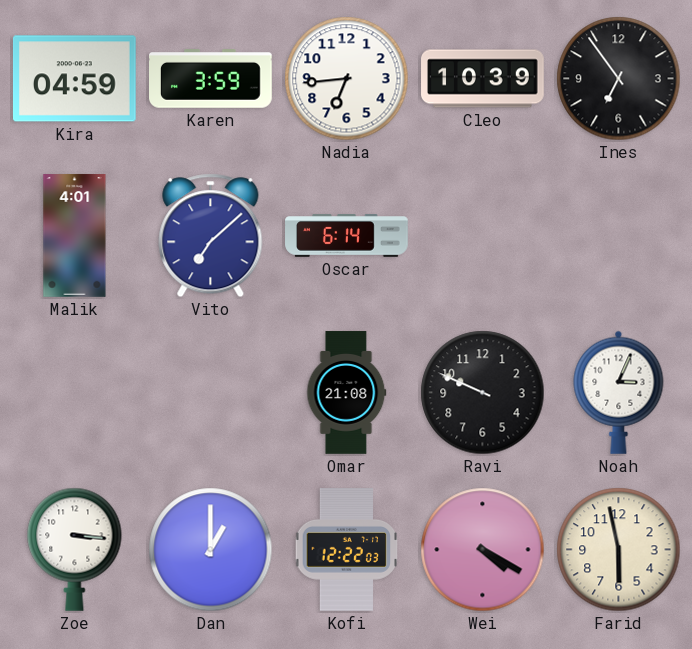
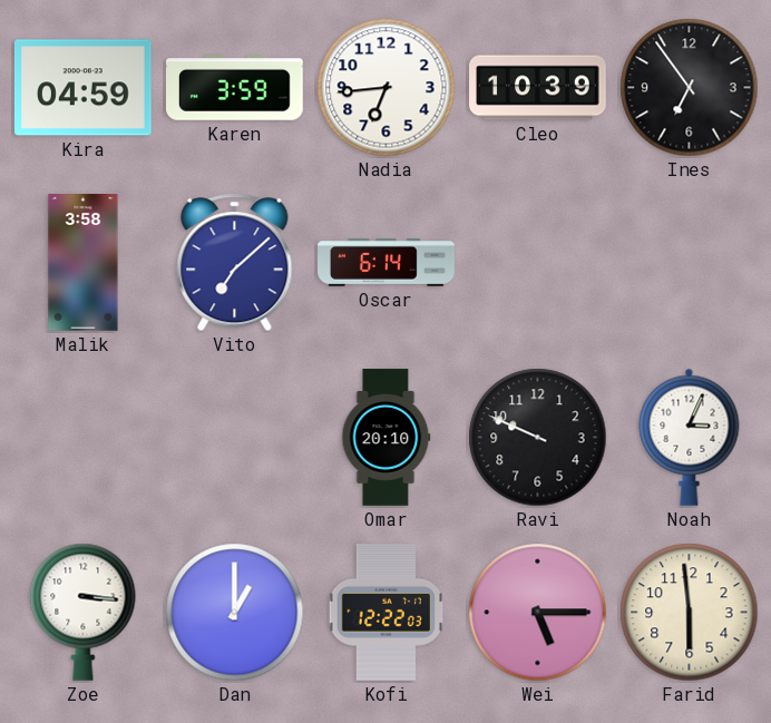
Malik: 4:01 -> 3:58 (84, 263)
Omar: 21:08 -> 20:10 (387, 438)
Wei: 4:20 -> 5:15 (538, 613)
Farid: 5:58 -> 5:59 (690, 613)
